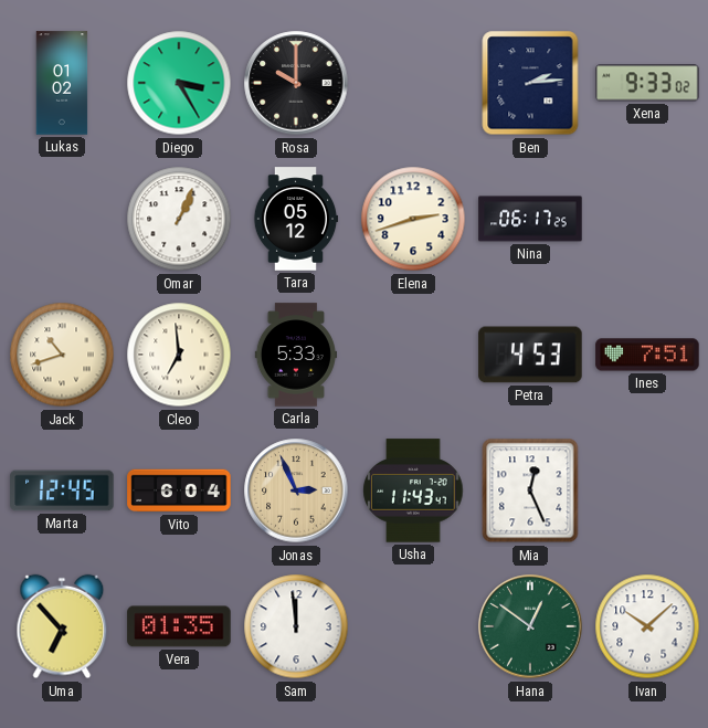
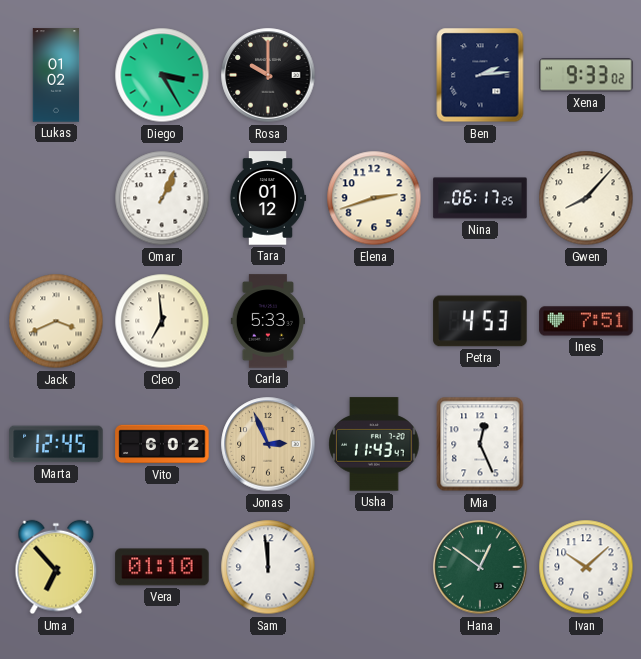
Tara: 05:12 -> 01:12 (268, 198)
Gwen: none -> 8:07 (586, 198)
Jack: 10:42 -> 3:41 (56, 321)
Vito: 6:04 -> 6:02 (162, 444)
Vera: 01:35 -> 01:10 (162, 567)
